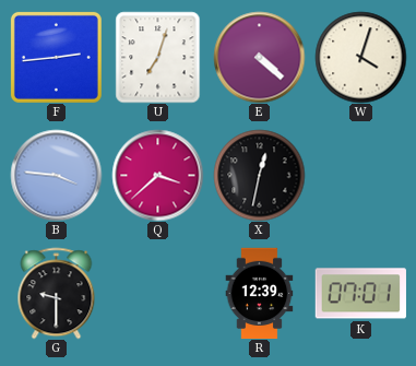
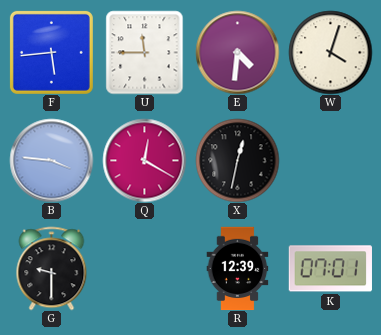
F: 2:44 -> 5:44 (51, 52)
U: 7:03 -> 11:45 (145, 52)
E: 4:22 -> 4:31 (237, 52)
Q: 3:38 -> 12:20 (144, 160)
